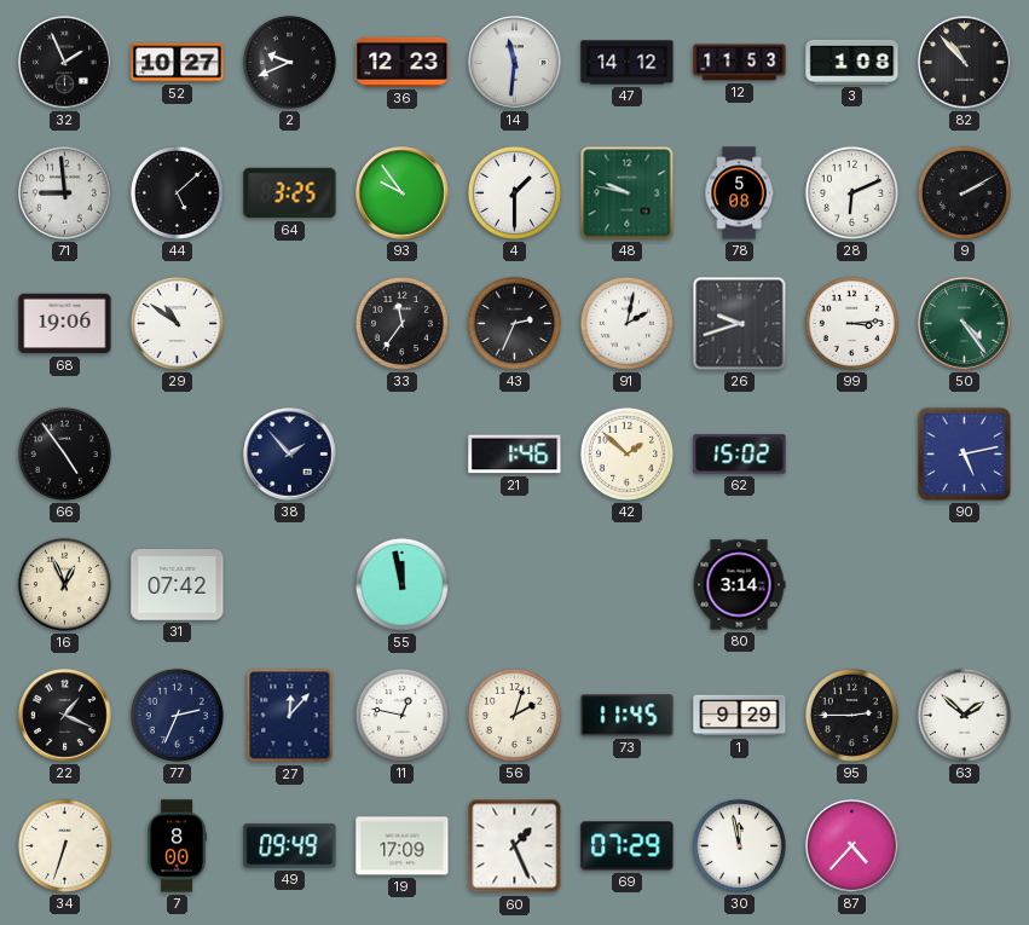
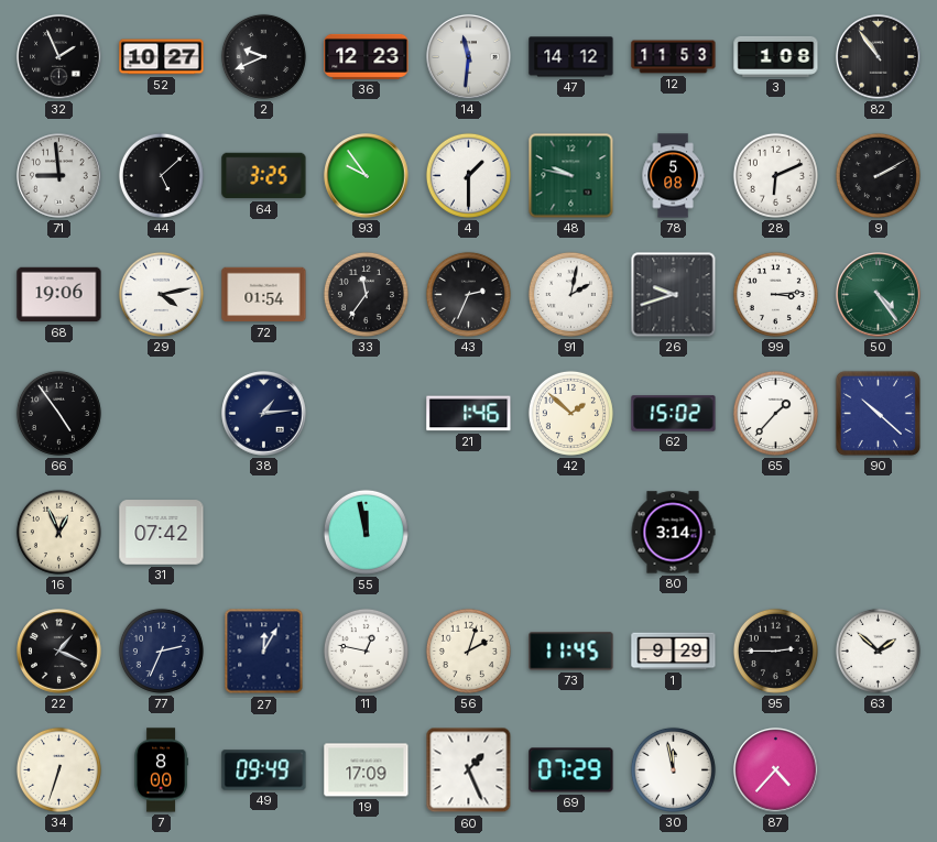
82: 10:53 -> 10:54 (879, 57)
29: 10:51 -> 4:13 (161, 294)
72: none -> 01:54 (264, 295)
38: 1:53 -> 1:14 (264, 414)
65: none -> 1:37 (775, 413)
90: 5:13 -> 10:22 (878, 413)
27: 12:07 -> 12:05 (264, 652)
